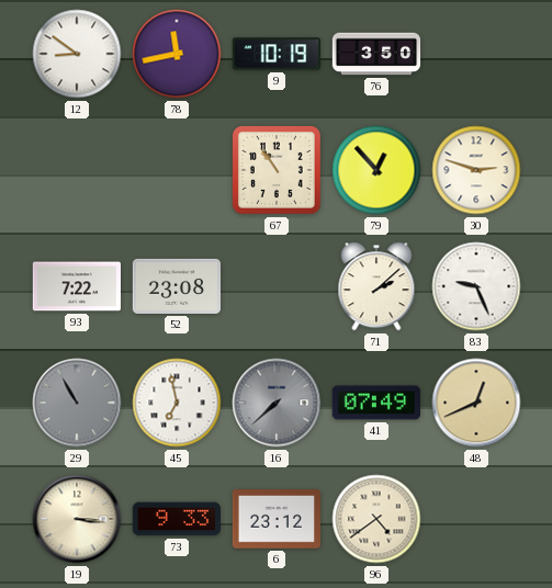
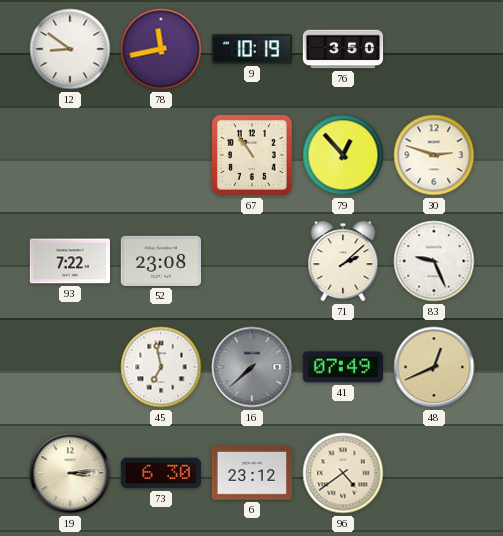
29: 10:55 -> none (77, 403)
19: 3:16 -> 3:14 (70, 473)
73: 9:33 -> 6:30 (160, 473)
